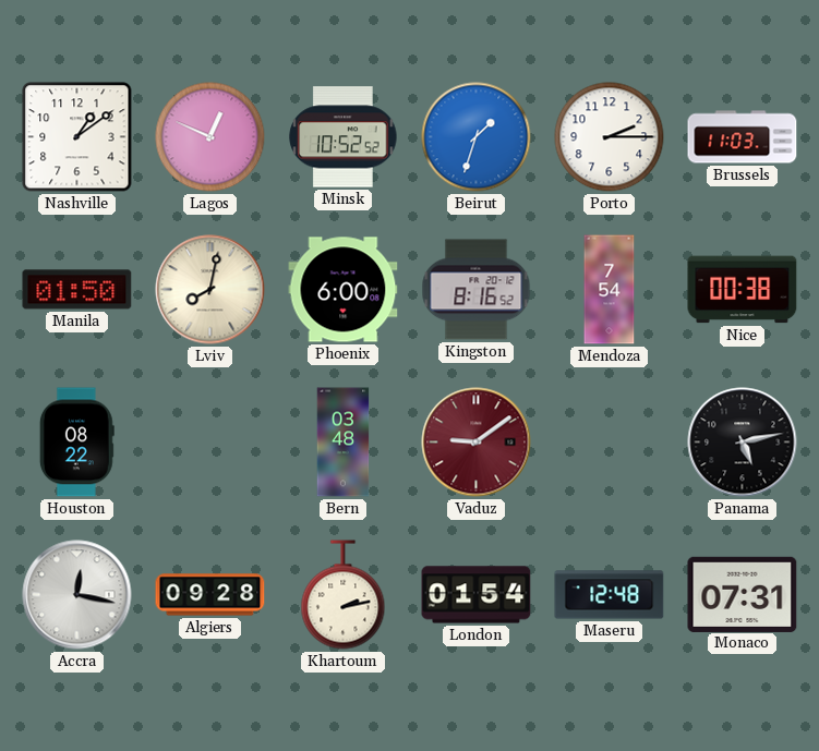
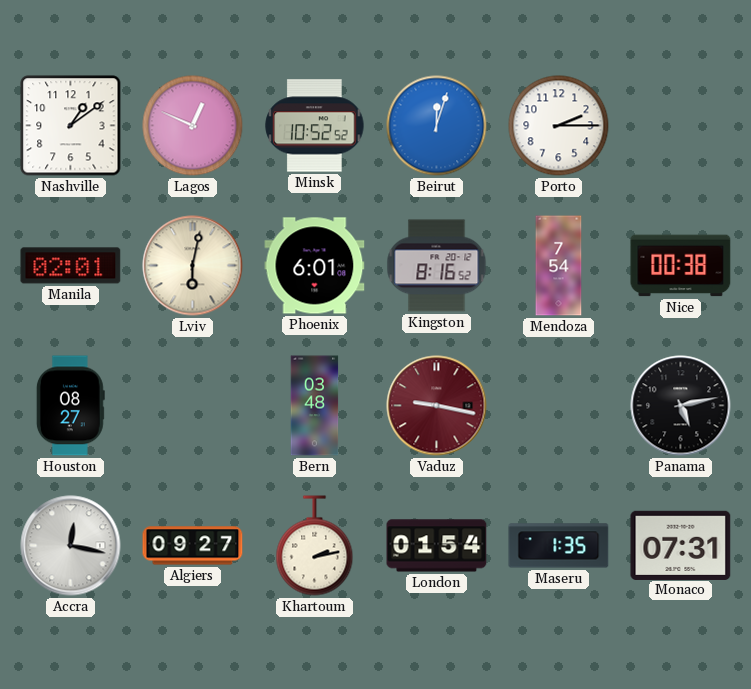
Beirut: 1:33 -> 12:03 (437, 126)
Brussels: 11:03 -> none (743, 137)
Manila: 01:50 -> 02:01 (71, 266)
Lviv: 8:02 -> 6:02 (193, 266)
Phoenix: 6:00 -> 6:01 (315, 266)
Houston: 08:22 -> 08:27 (70, 406)
Vaduz: 9:09 -> 9:17 (437, 406)
Algiers: 09:28 -> 09:27 (193, 546)
Maseru: 12:48 -> 1:35 (559, 546)
